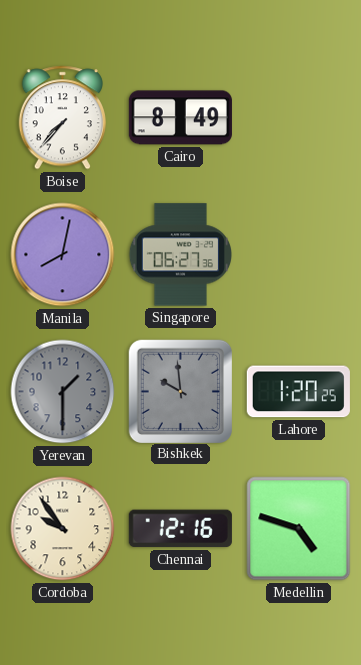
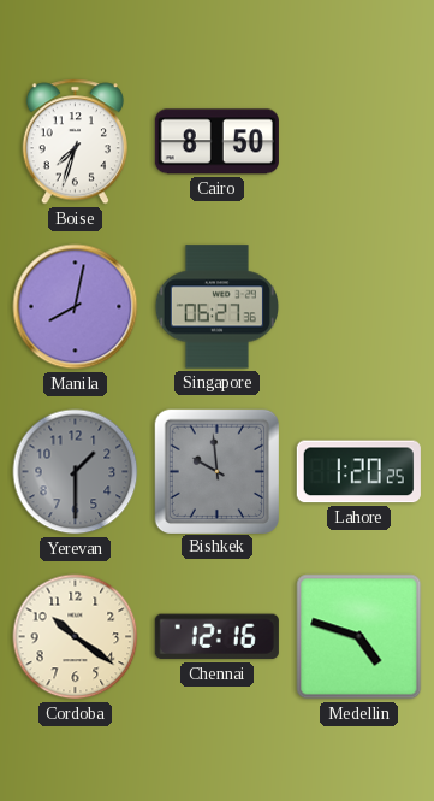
Boise: 7:37 -> 7:33 (75, 142)
Cairo: 8:49 -> 8:50 (216, 142)
Cordoba: 9:54 -> 10:21 (76, 637)
